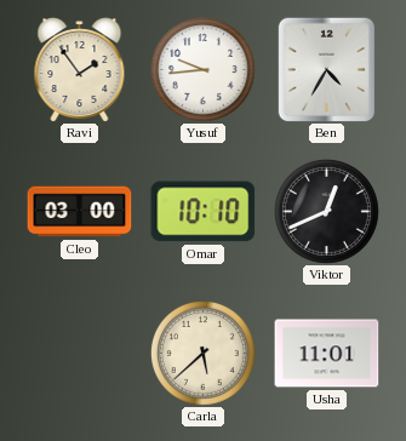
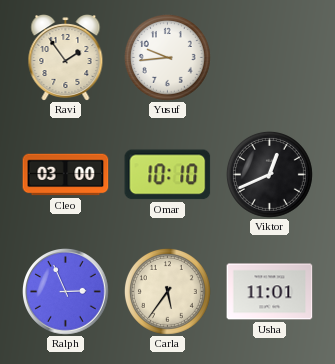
Ben: 4:35 -> none (327, 69)
Ralph: none -> 2:56 (66, 292)
Carla: 5:38 -> 5:36 (167, 291)
